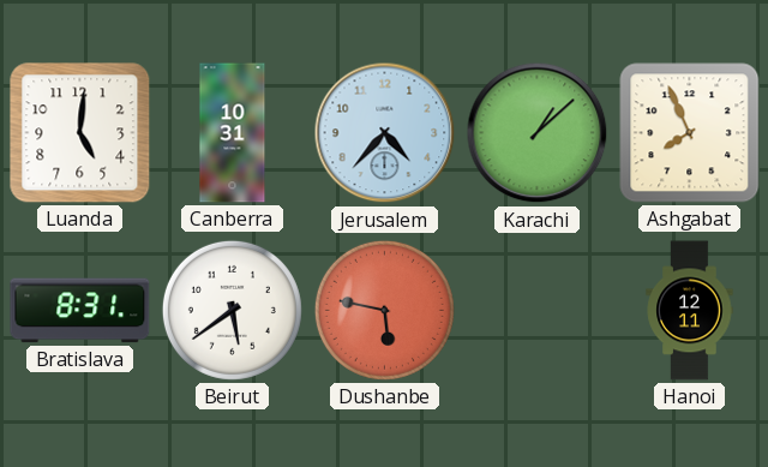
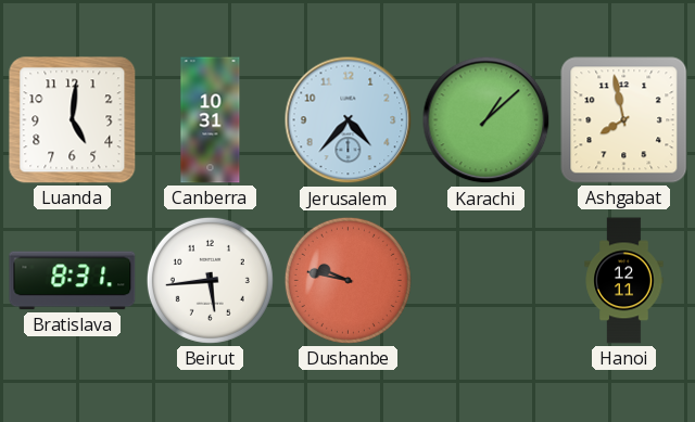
Ashgabat: 7:56 -> 7:58 (624, 120)
Beirut: 5:39 -> 5:44 (210, 280)
Dushanbe: 5:47 -> 9:47 (347, 280)
